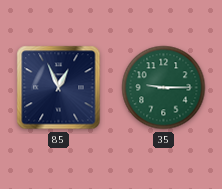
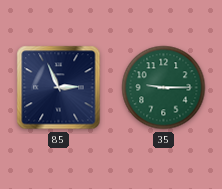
85: 12:56 -> 2:56 (59, 88)
